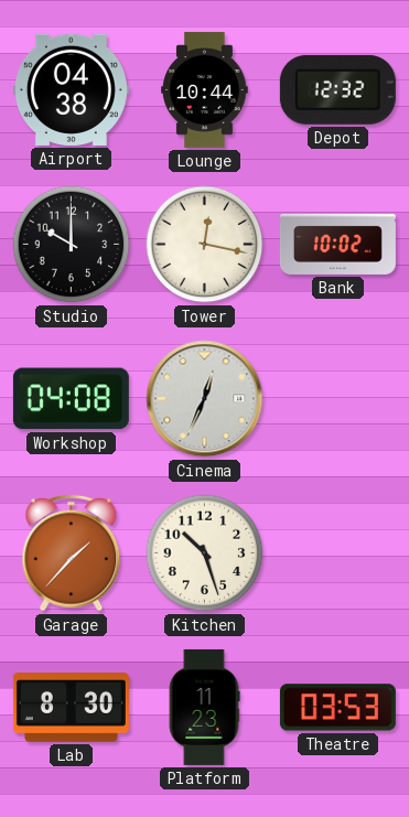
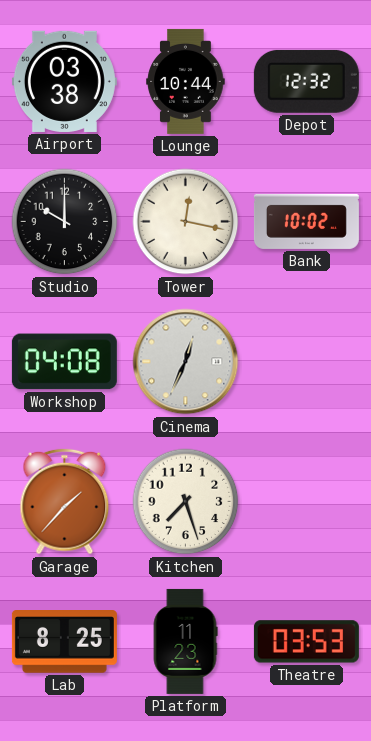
Airport: 04:38 -> 03:38 (64, 81)
Kitchen: 10:27 -> 7:27 (186, 502)
Lab: 8:30 -> 8:25 (64, 642)
